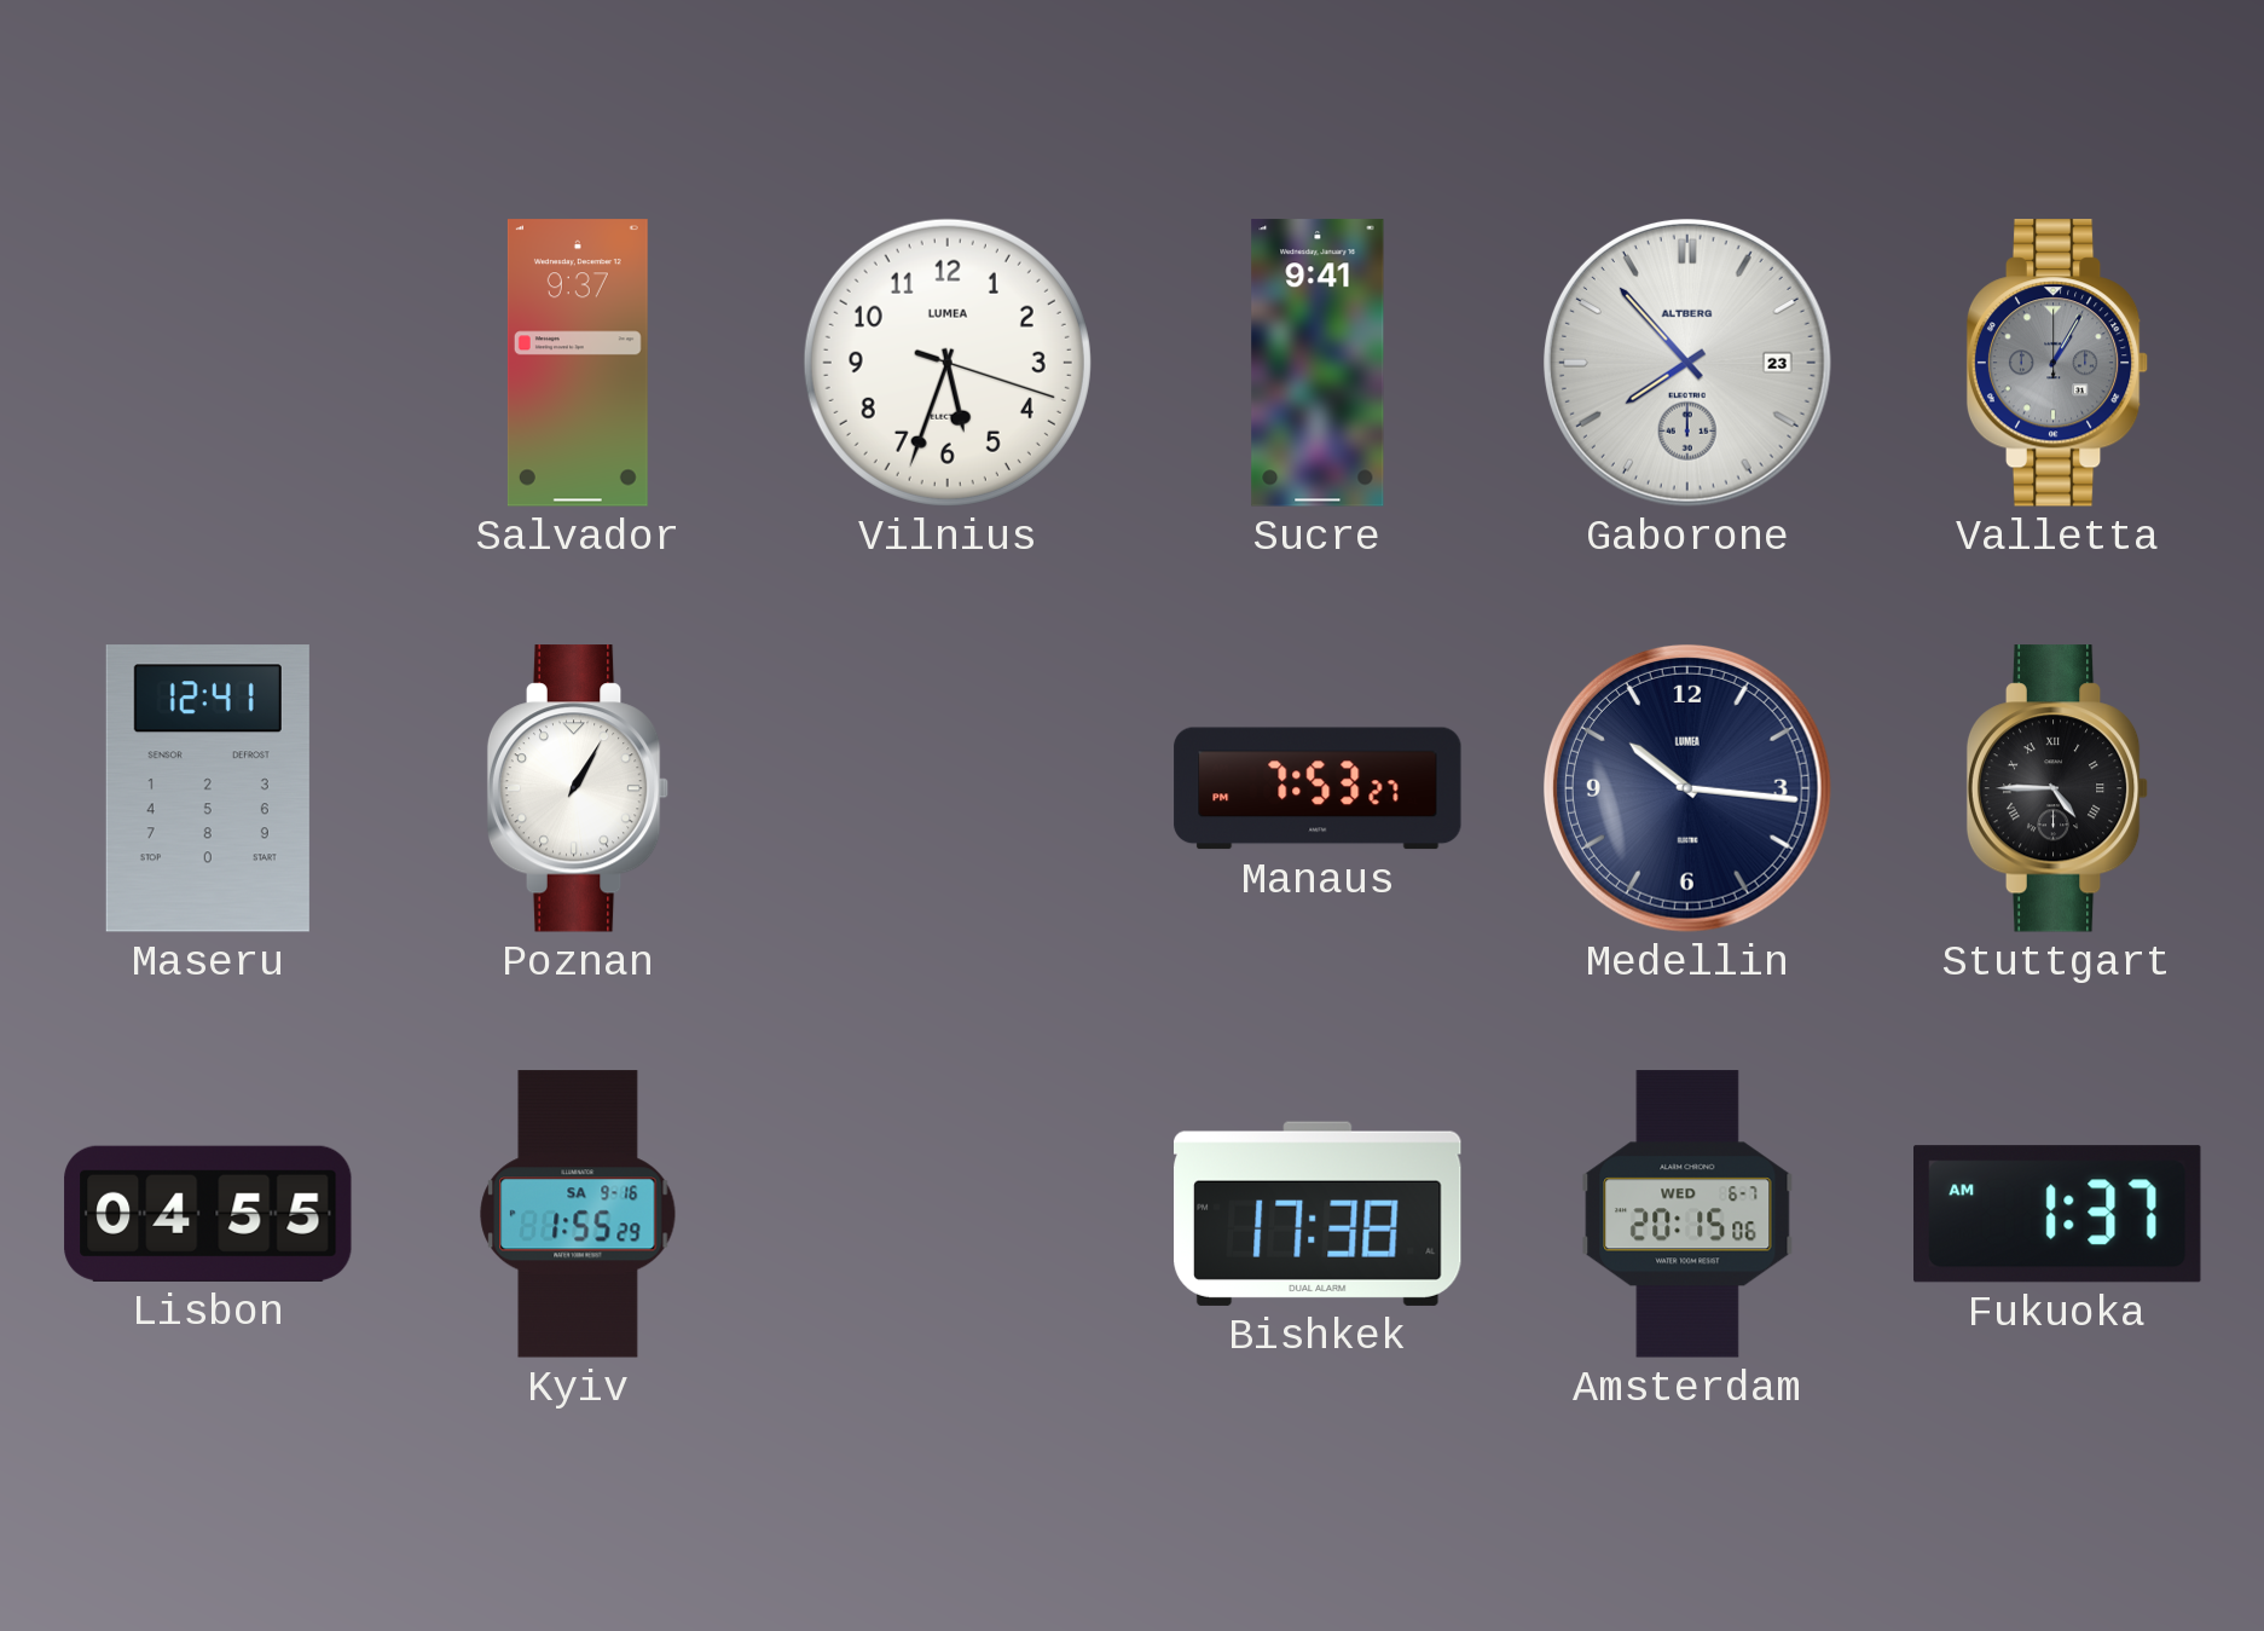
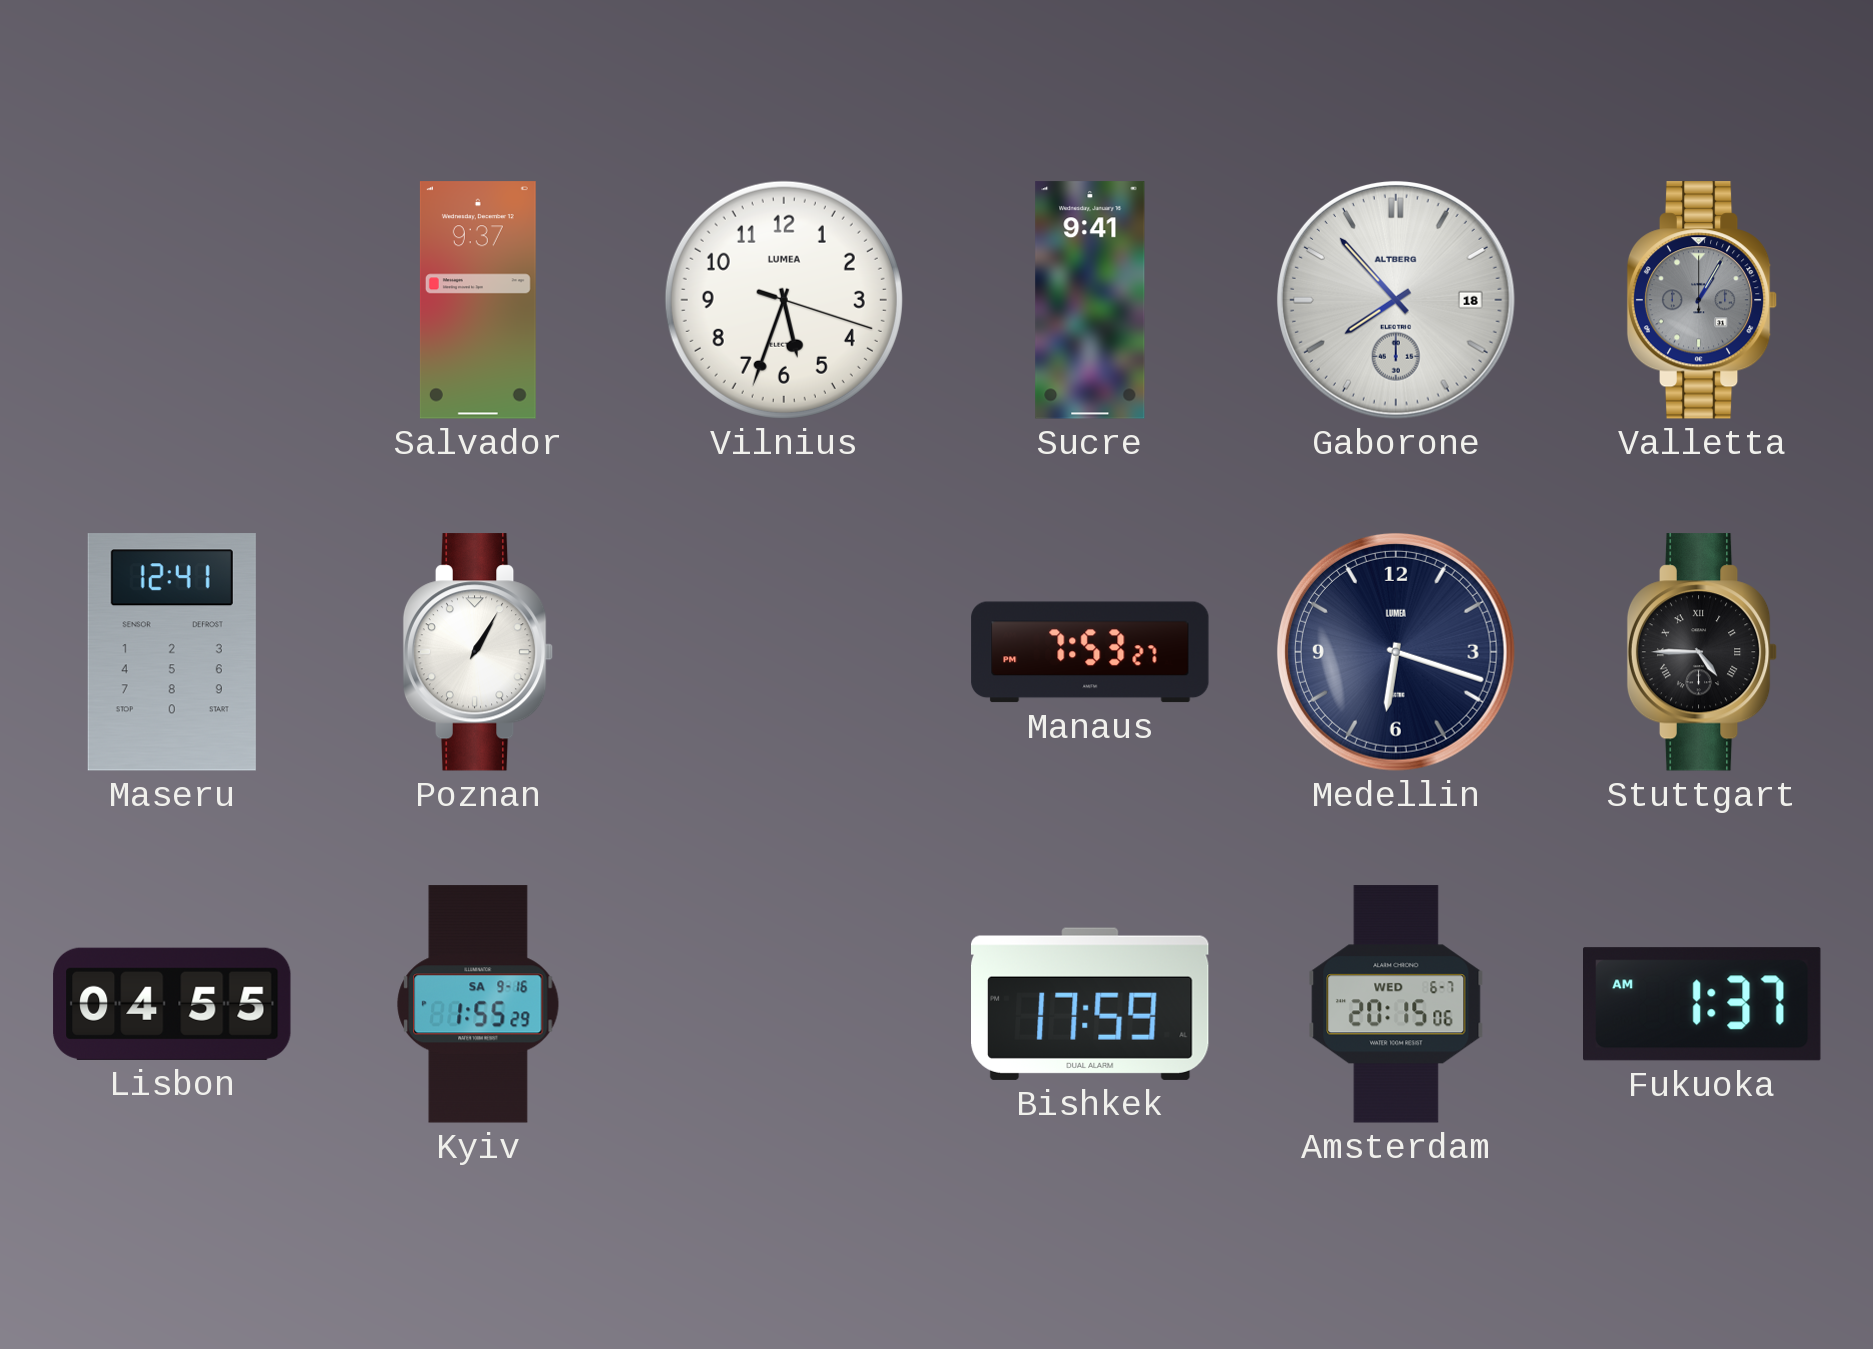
Gaborone date: 23 -> 18 (1396, 300)
Medellin: 10:16 -> 6:18 (1396, 652)
Bishkek: 17:38 -> 17:59 (1091, 1004)
